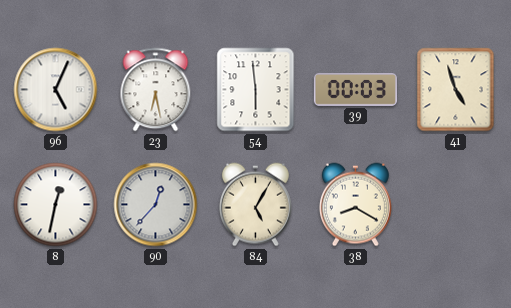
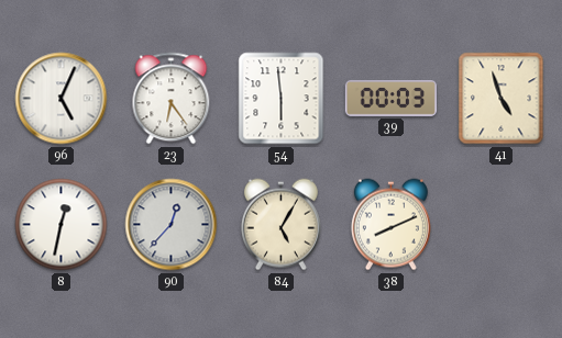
23: 6:28 -> 6:24 (172, 99)
38: 8:20 -> 8:11 (390, 225)
